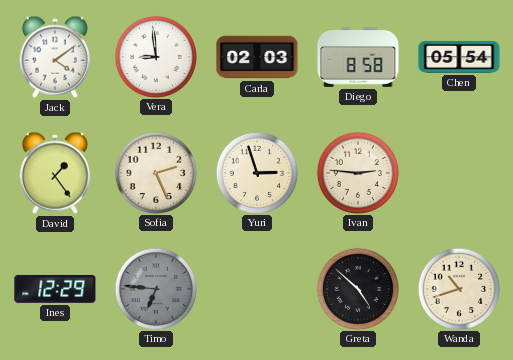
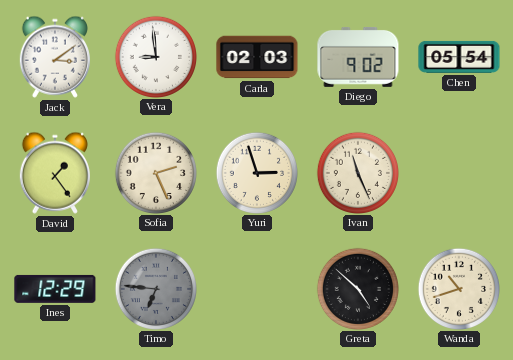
Jack: 4:09 -> 3:09 (55, 57)
Diego: 8:58 -> 9:02 (358, 57)
Ivan: 2:46 -> 11:26 (357, 172)
